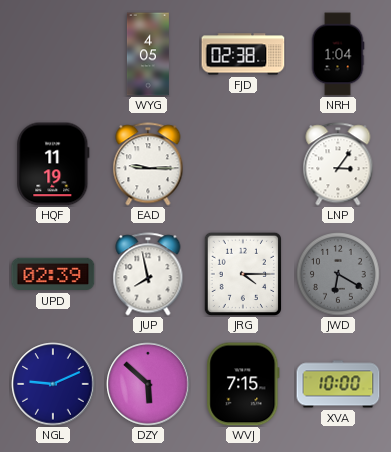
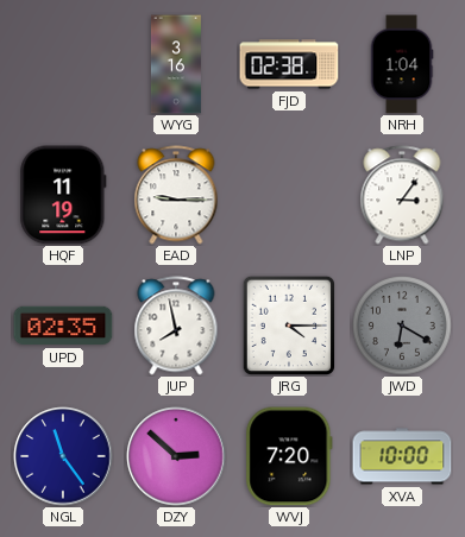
WYG: 4:05 -> 3:16 (176, 64)
UPD: 02:39 -> 02:35 (63, 326)
NGL: 9:11 -> 11:24 (63, 456)
DZY: 5:52 -> 2:52 (176, 456)
WVJ: 7:15 -> 7:20 (289, 456)
